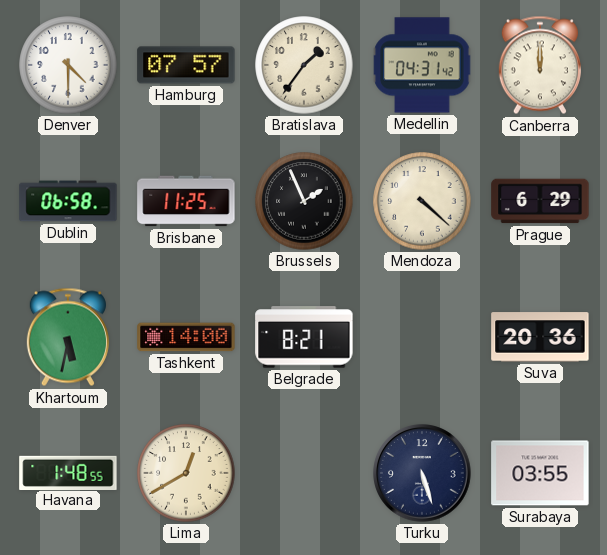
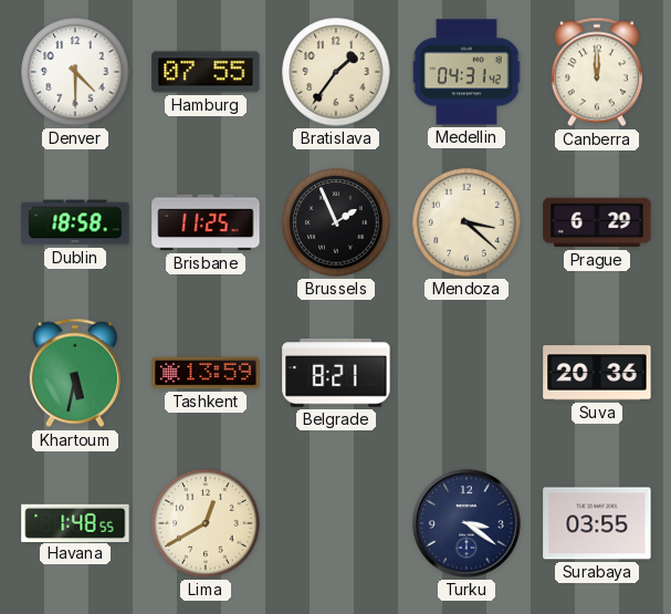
Hamburg: 07:57 -> 07:55 (206, 72)
Dublin: 06:58 -> 18:58 (75, 222)
Mendoza: 4:22 -> 3:22 (466, 222)
Tashkent: 14:00 -> 13:59 (206, 373)
Turku: 5:27 -> 3:21 (468, 524)
